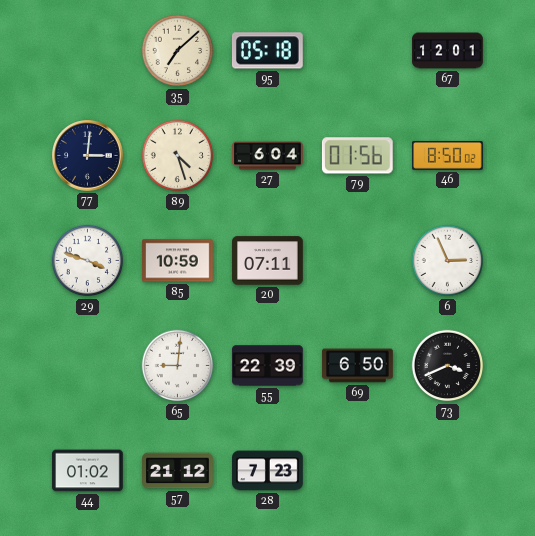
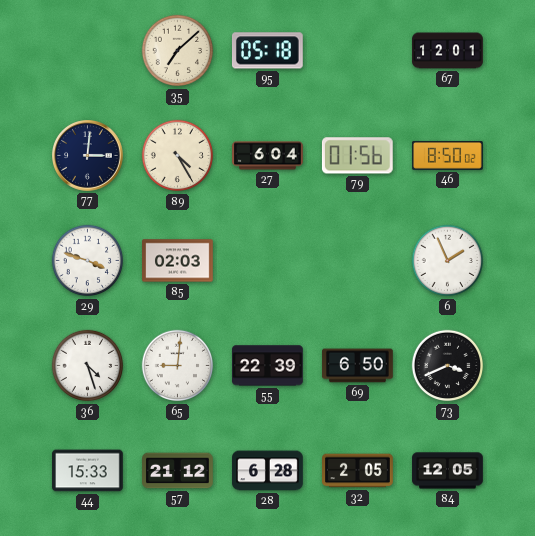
89: 4:27 -> 4:25 (178, 156)
85: 10:59 -> 02:03 (178, 261)
20: 07:11 -> none (268, 261)
6: 2:56 -> 1:56 (448, 261)
36: none -> 4:27 (88, 366)
44: 01:02 -> 15:33 (88, 471)
28: 7:23 -> 6:28 (268, 471)
32: none -> 2:05 (358, 471)
84: none -> 12:05 (448, 471)
